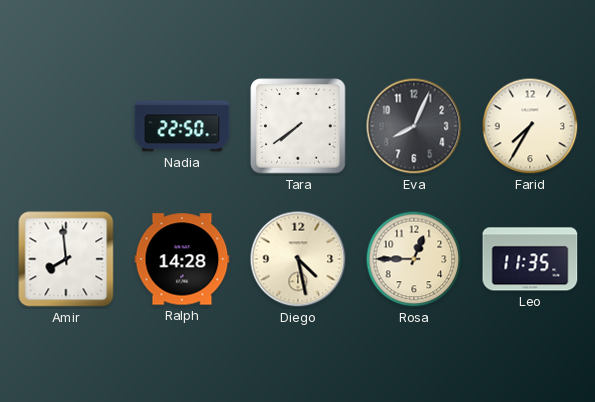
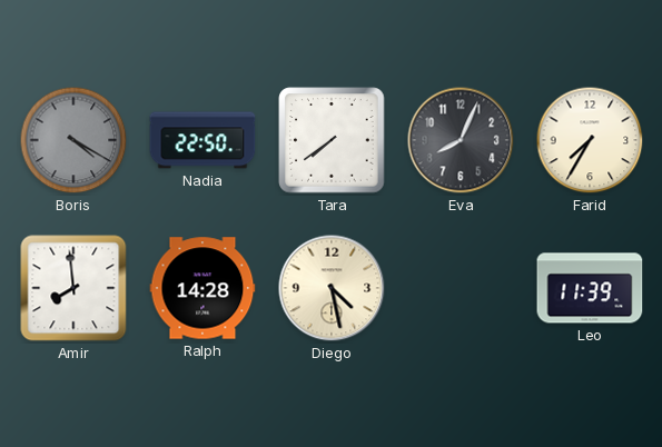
Boris: none -> 4:20 (73, 140)
Rosa: 12:45 -> none (414, 259)
Leo: 11:35 -> 11:39 (590, 288)
